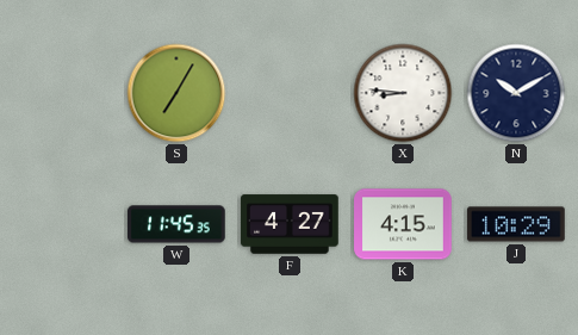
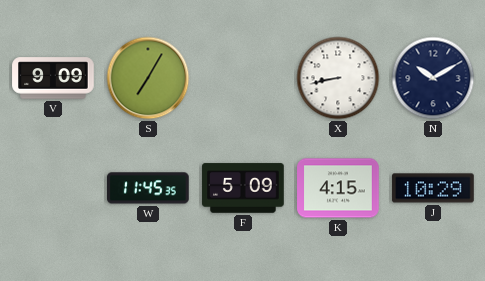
V: none -> 9:09 (53, 78)
X: 8:46 -> 8:43 (338, 78)
F: 4:27 -> 5:09 (243, 188)
